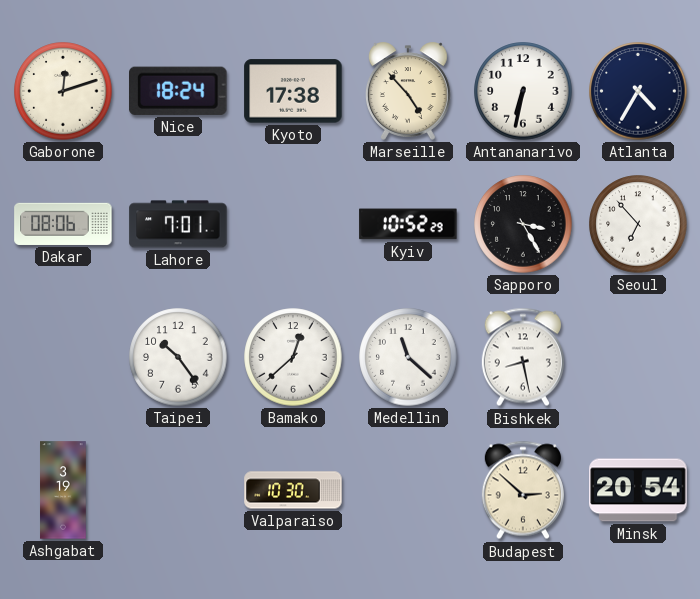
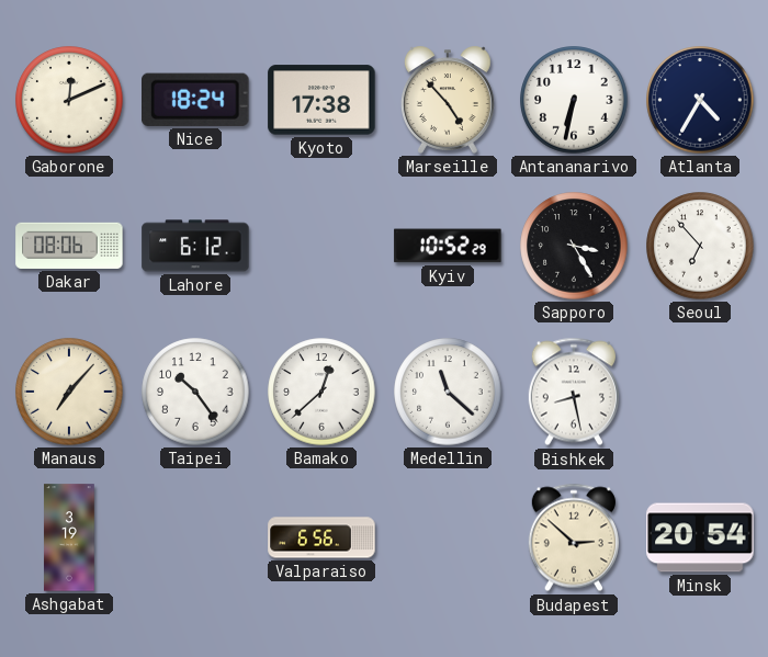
Gaborone: 12:12 -> 12:11 (69, 100)
Lahore: 7:01 -> 6:12 (195, 246)
Manaus: none -> 7:07 (69, 392)
Valparaiso: 10:30 -> 6:56 (321, 537)
